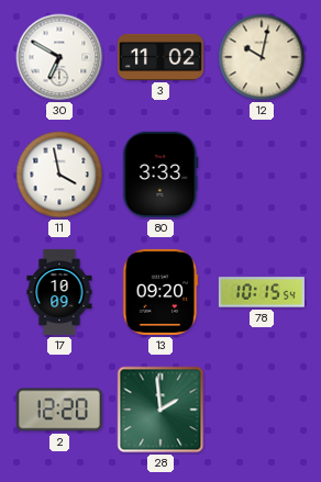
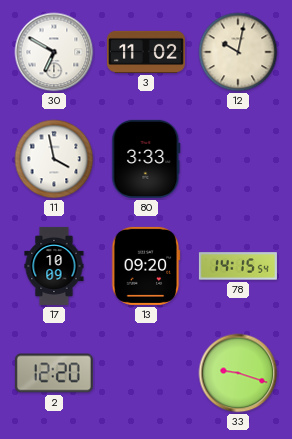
78: 10:15 -> 14:15 (238, 266)
28: 1:59 -> none (160, 410)
33: none -> 9:18 (238, 373)
